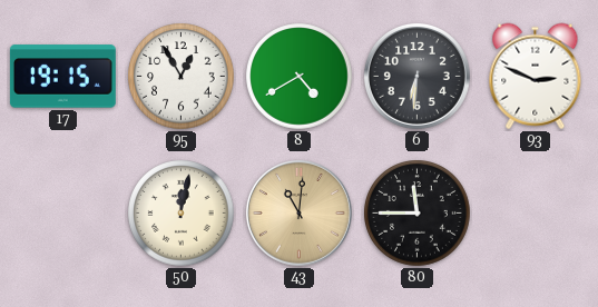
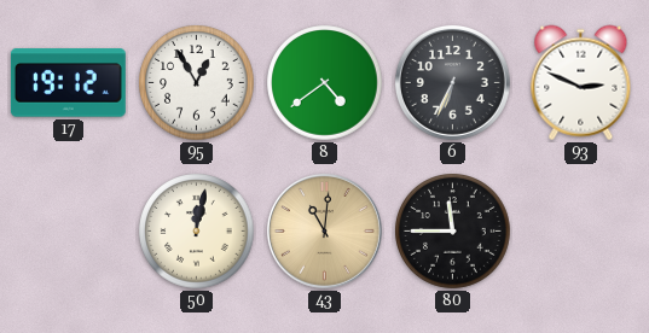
17: 19:15 -> 19:12 (68, 83)
8: 4:40 -> 4:39 (325, 83)
6: 6:31 -> 6:34 (452, 82)
